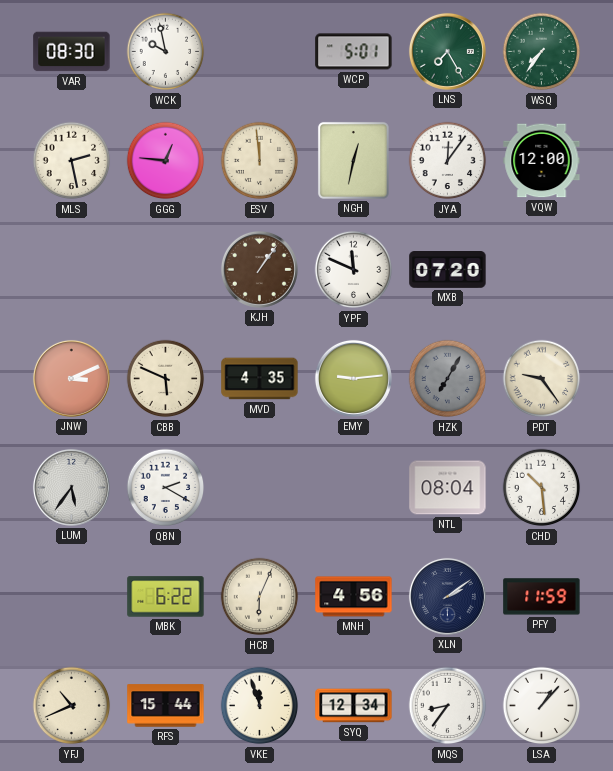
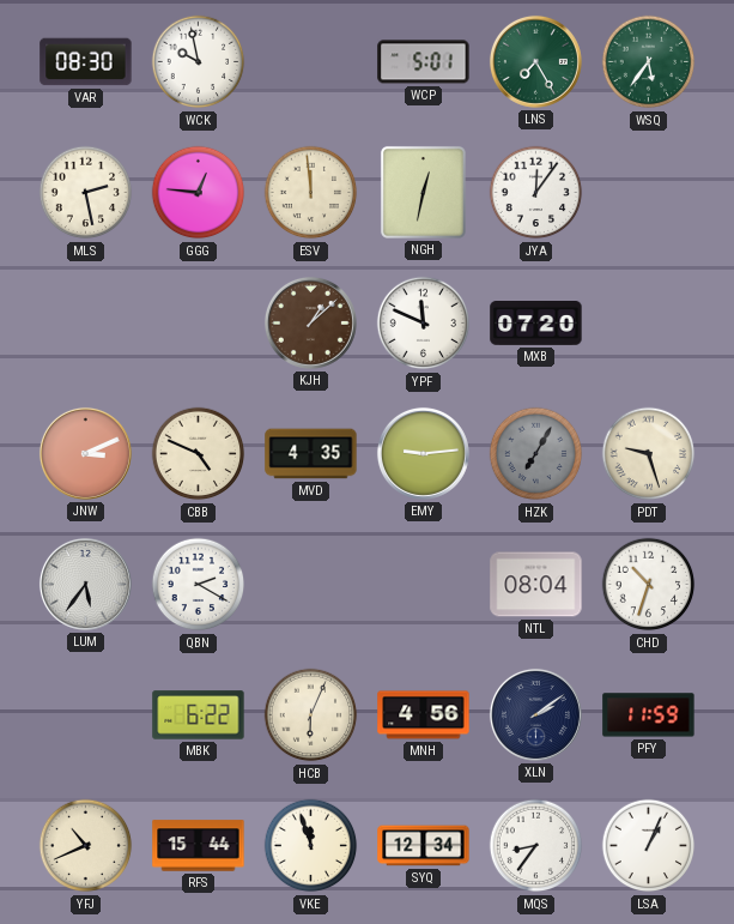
WSQ: 7:36 -> 5:36 (649, 62)
VQW: 12:00 -> none (542, 161)
KJH: 1:06 -> 1:08 (310, 322)
CBB: 5:49 -> 4:49 (199, 454)
PDT: 9:24 -> 9:27 (649, 454)
CHD: 10:29 -> 10:33 (649, 585)
LSA: 1:07 -> 1:04 (649, 846)
